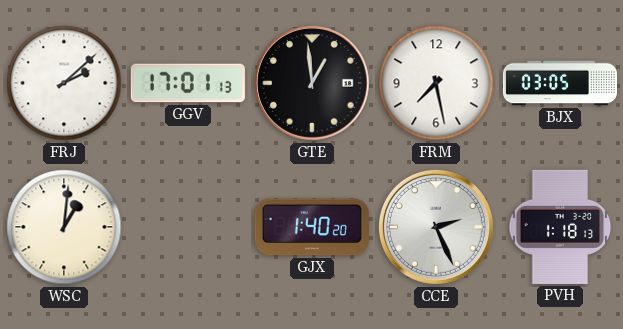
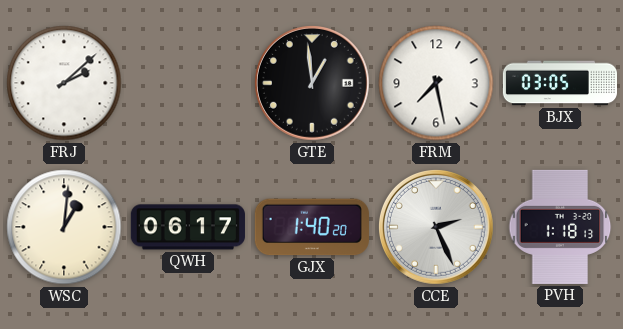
GGV: 17:01 -> none (188, 83)
QWH: none -> 06:17 (188, 227)
